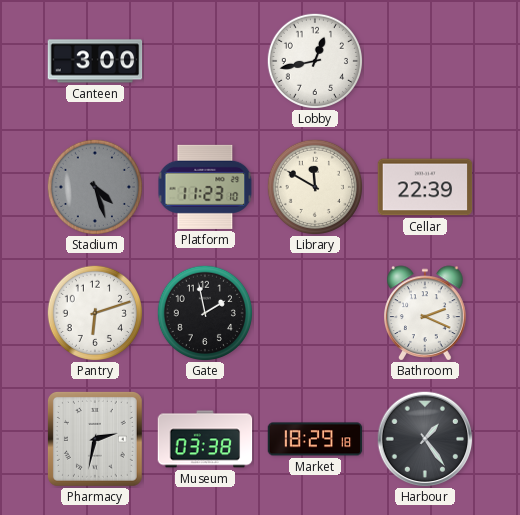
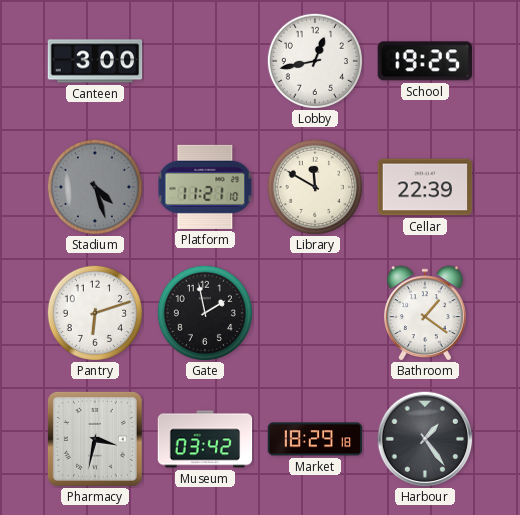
School: none -> 19:25 (424, 61)
Platform: 11:23 -> 11:21 (205, 187)
Bathroom: 2:19 -> 1:21 (425, 313)
Pharmacy: 2:32 -> 3:32 (95, 439)
Museum: 03:38 -> 03:42 (205, 439)
